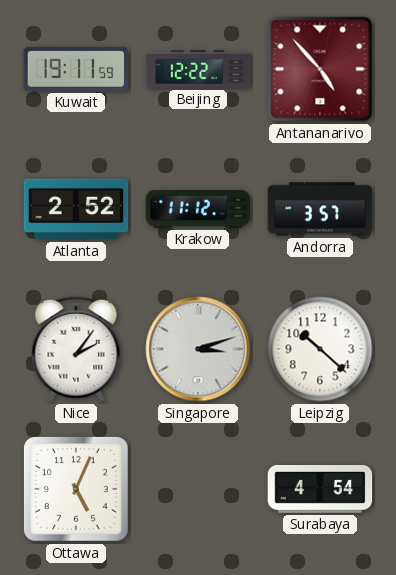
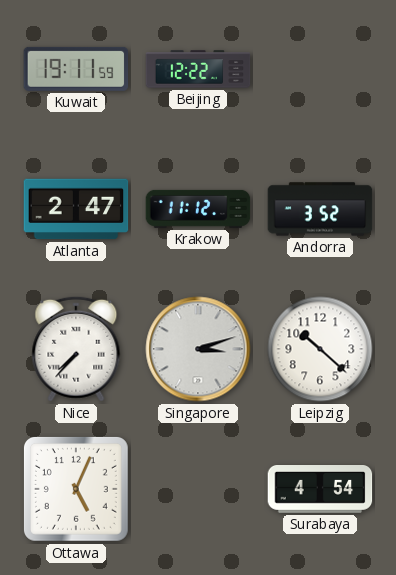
Antananarivo: 4:53 -> none (320, 69)
Atlanta: 2:52 -> 2:47 (76, 209)
Andorra: 3:57 -> 3:52 (320, 209)
Nice: 2:06 -> 7:37 (76, 349)
